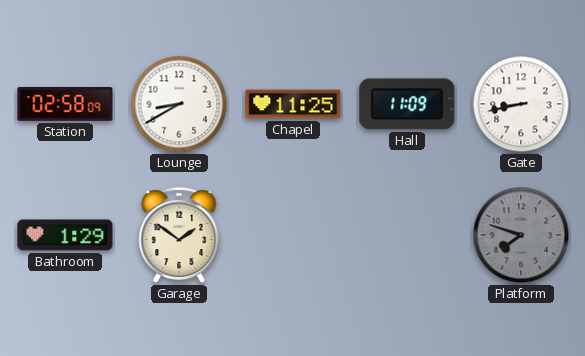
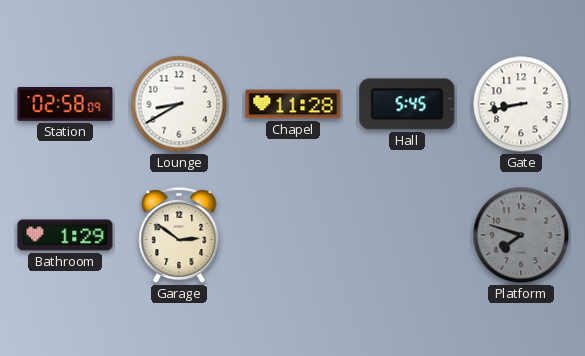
Chapel: 11:25 -> 11:28 (293, 104)
Hall: 11:09 -> 5:45 (407, 104)
Garage: 1:51 -> 2:51 (179, 235)
